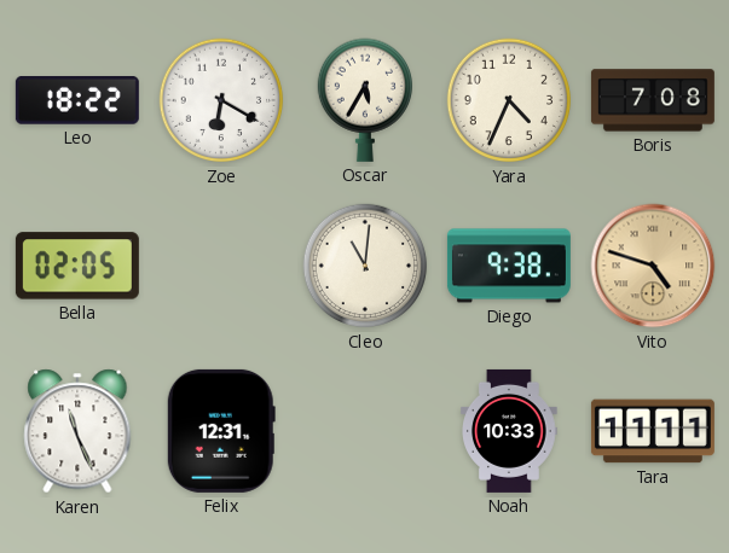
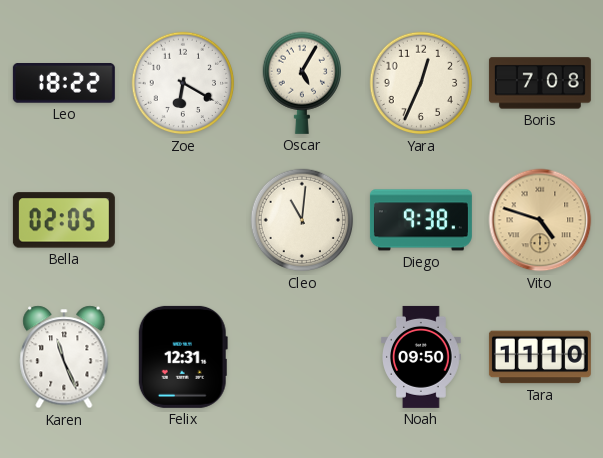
Oscar: 5:35 -> 5:05 (301, 83)
Yara: 4:34 -> 12:34 (421, 83)
Noah: 10:33 -> 09:50 (422, 357)
Tara: 11:11 -> 11:10 (540, 357)
